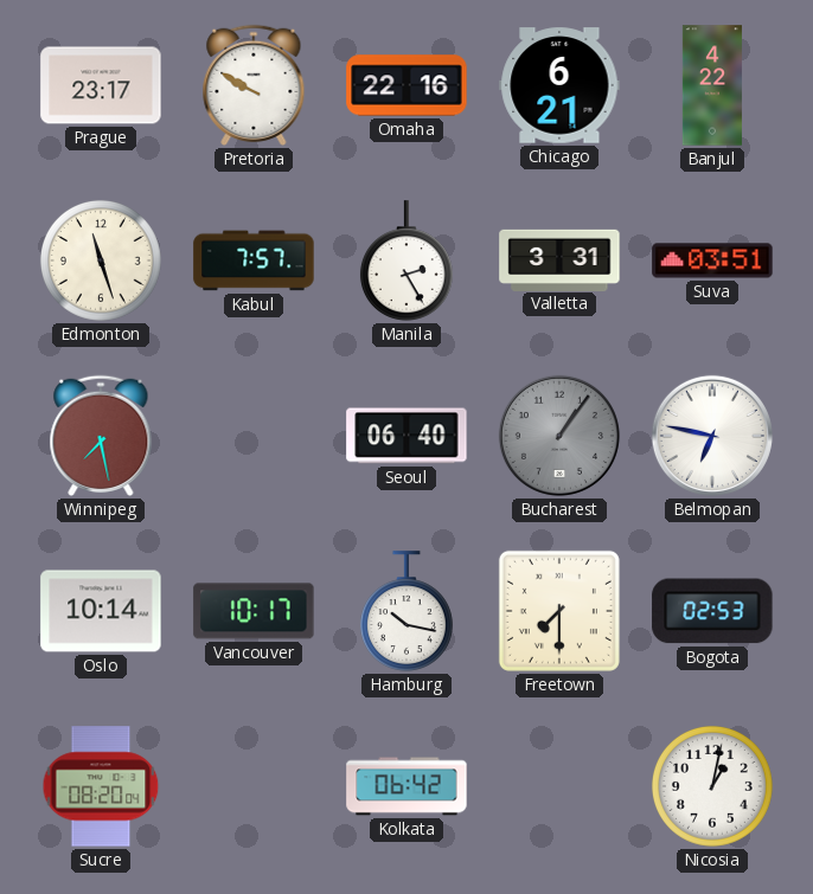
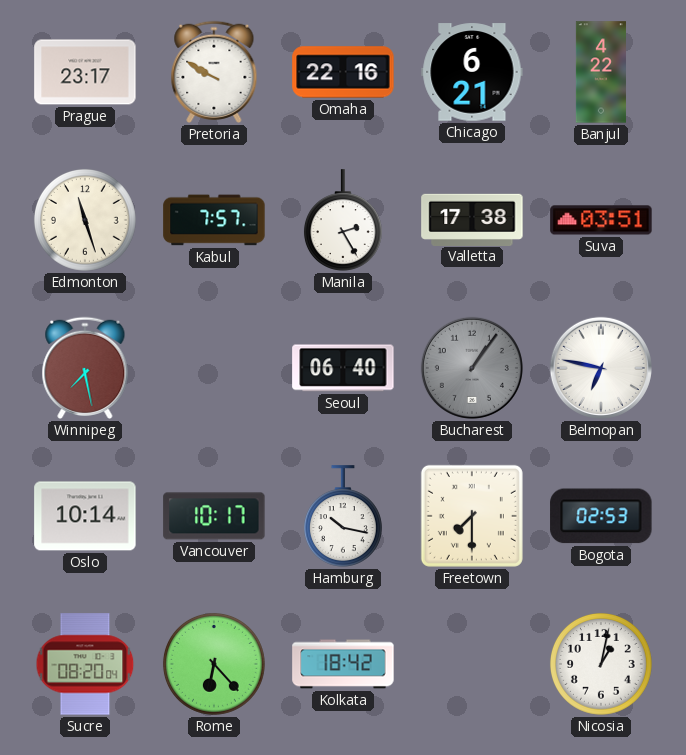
Valletta: 3:31 -> 17:38 (472, 219)
Rome: none -> 6:23 (214, 664)
Kolkata: 06:42 -> 18:42 (343, 664)
